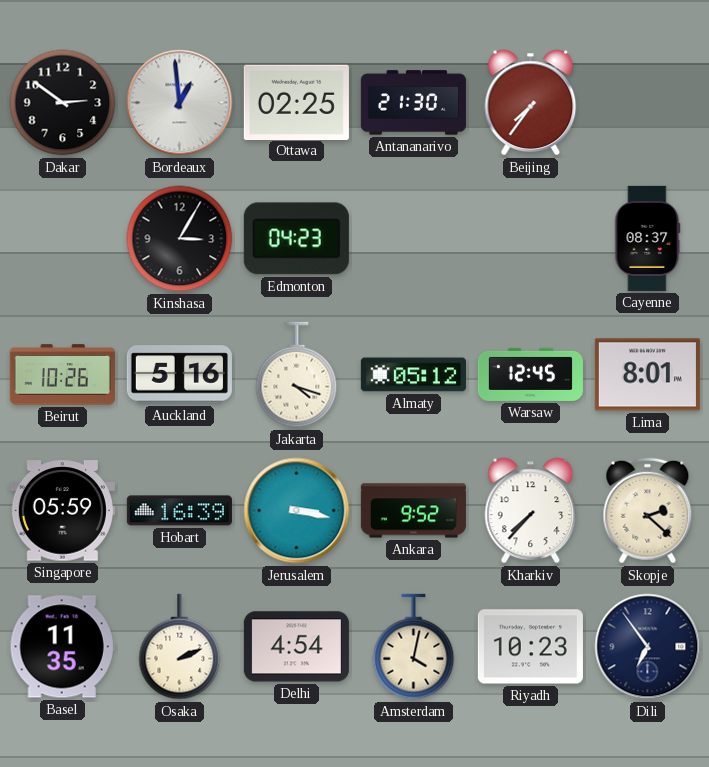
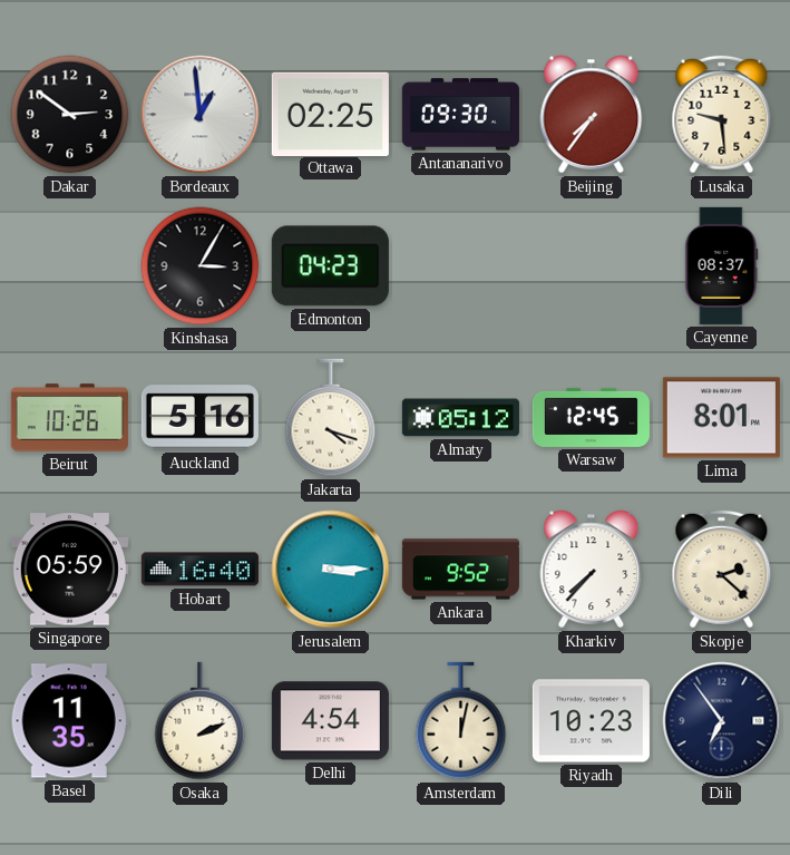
Antananarivo: 21:30 -> 09:30 (460, 115)
Lusaka: none -> 9:29 (722, 115)
Hobart: 16:39 -> 16:40 (199, 570)
Jerusalem: 3:17 -> 3:15 (331, 570)
Amsterdam: 4:02 -> 12:02 (461, 721)
